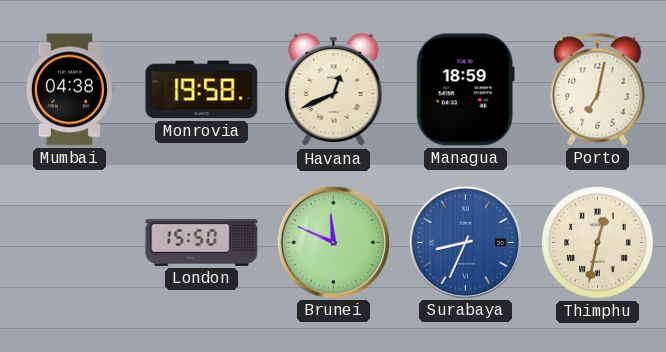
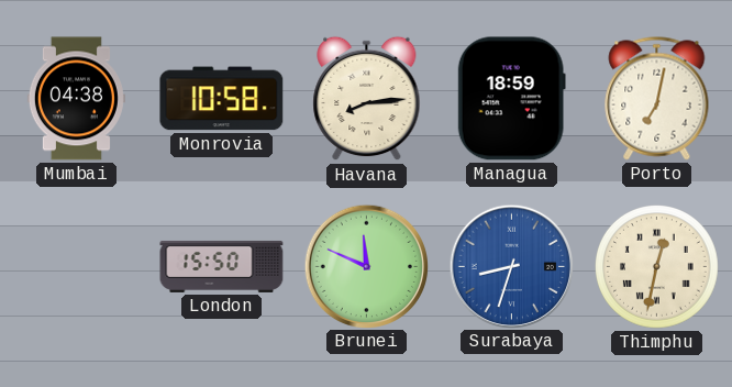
Monrovia: 19:58 -> 10:58 (222, 99)
Havana: 12:41 -> 8:14 (367, 99)
Surabaya: 8:34 -> 8:33 (511, 266)
